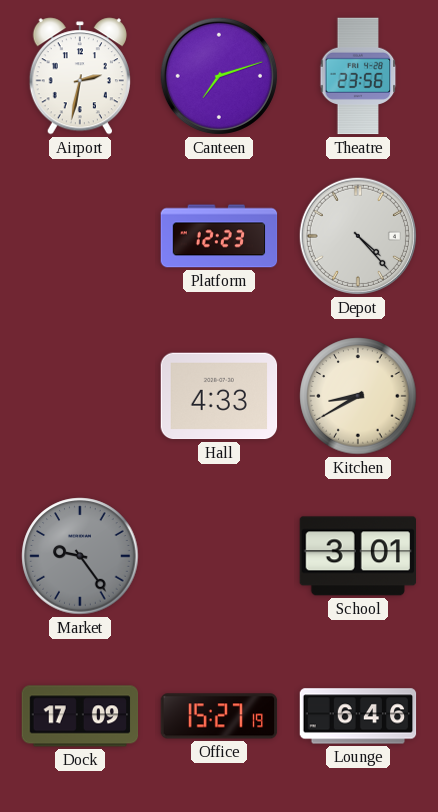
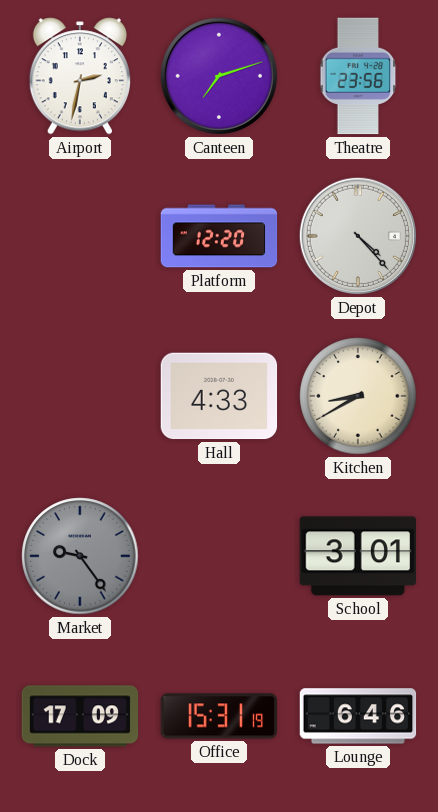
Platform: 12:23 -> 12:20 (219, 236)
Office: 15:27 -> 15:31 (219, 716)
